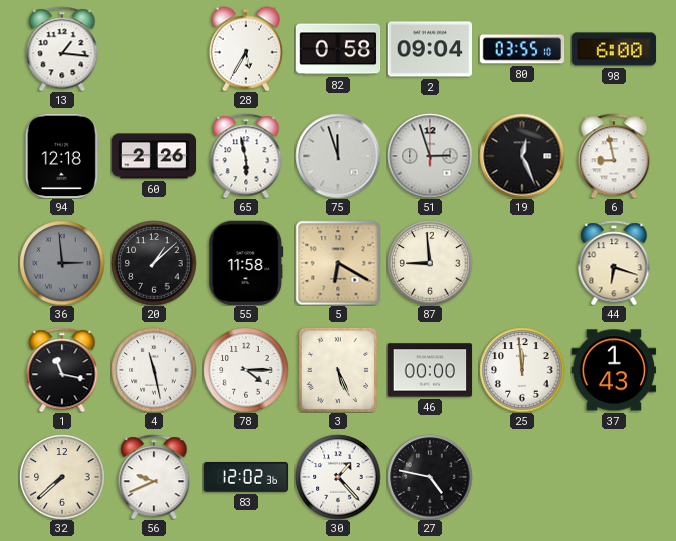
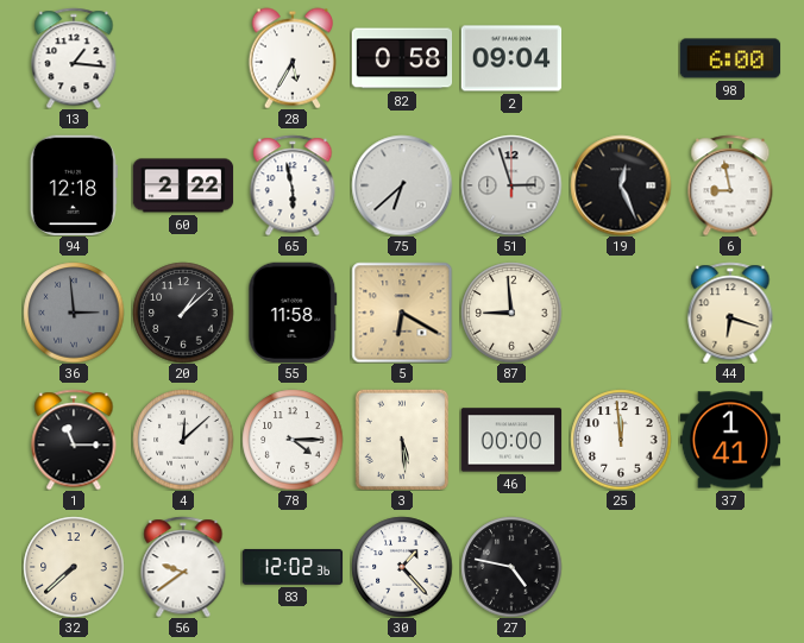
80: 03:55 -> none (522, 49)
60: 2:26 -> 2:22 (183, 185)
75: 11:57 -> 6:38 (402, 185)
1: 11:17 -> 11:15 (74, 440)
4: 11:28 -> 12:08 (183, 440)
3: 5:26 -> 5:29 (402, 440)
37: 1:43 -> 1:41 (730, 440)
56: 9:41 -> 9:39 (183, 567)
